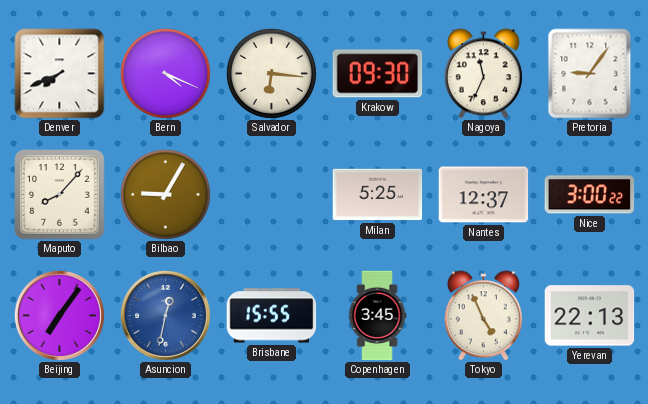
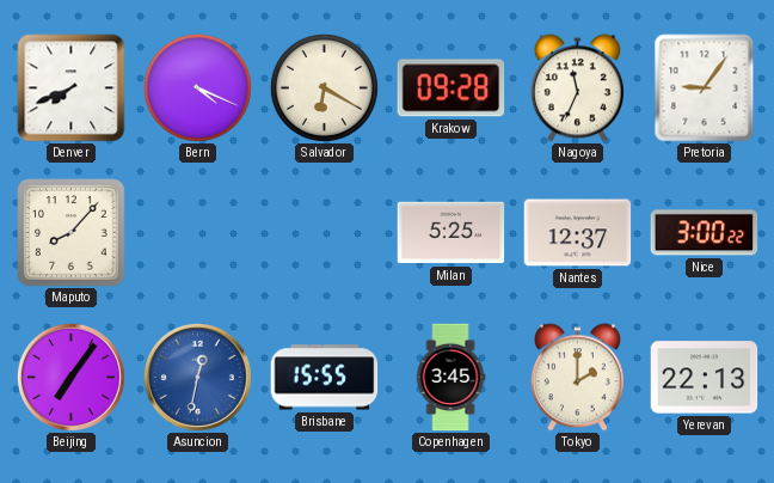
Salvador: 6:16 -> 6:20 (324, 87)
Krakow: 09:30 -> 09:28 (451, 88)
Bilbao: 9:05 -> none (165, 194)
Tokyo: 4:56 -> 2:00 (577, 378)
